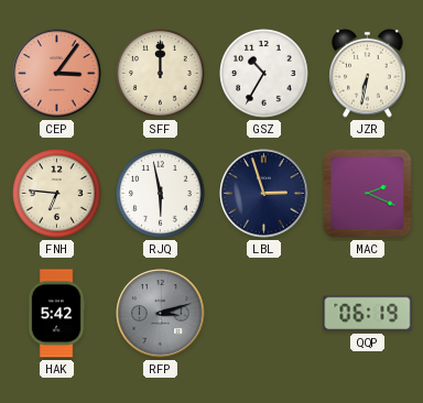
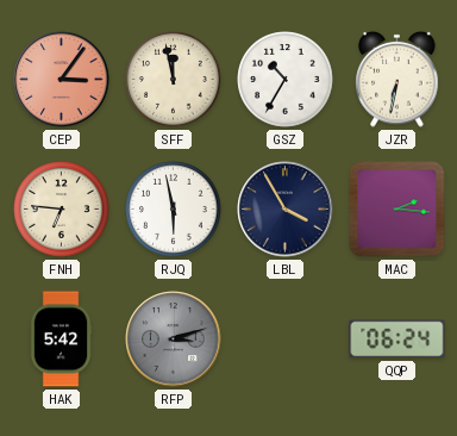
SFF: 12:00 -> 11:58 (174, 80)
LBL: 2:57 -> 3:55 (286, 210)
MAC: 2:19 -> 2:16 (397, 210)
QQP: 06:19 -> 06:24 (397, 340)
